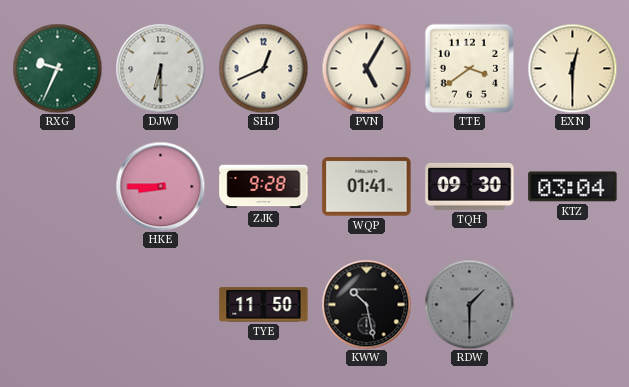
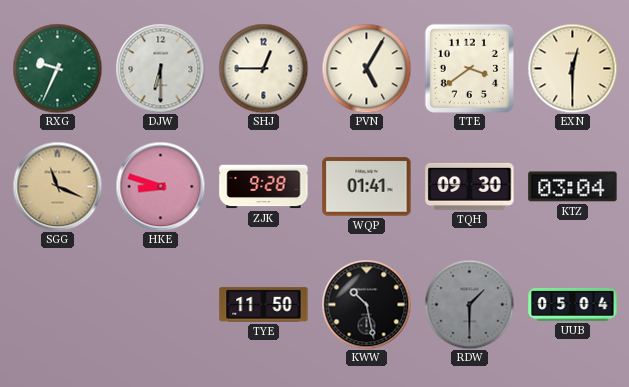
SHJ: 12:41 -> 12:45 (263, 68)
SGG: none -> 11:19 (57, 186)
HKE: 8:45 -> 8:48 (160, 186)
UUB: none -> 05:04 (573, 305)
